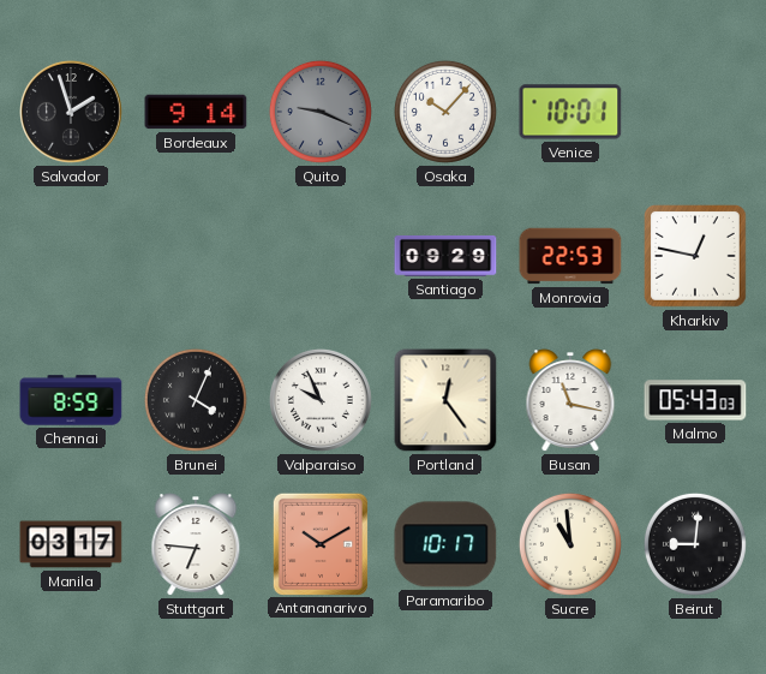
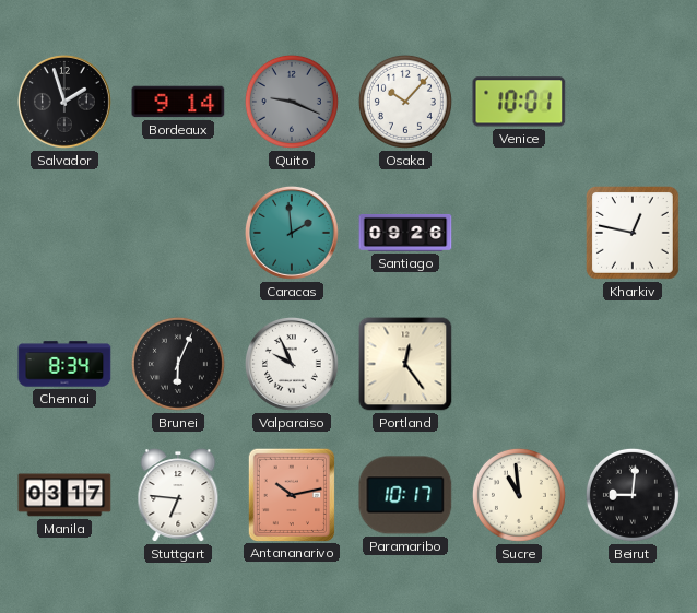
Caracas: none -> 1:59 (292, 233)
Santiago: 09:29 -> 09:26 (405, 233)
Monrovia: 22:53 -> none (570, 256)
Chennai: 8:59 -> 8:34 (64, 364)
Brunei: 4:04 -> 6:04 (178, 364)
Busan: 11:17 -> none (570, 400)
Malmo: 05:43 -> none (695, 400)
Antananarivo: 10:10 -> 10:13 (291, 494)
